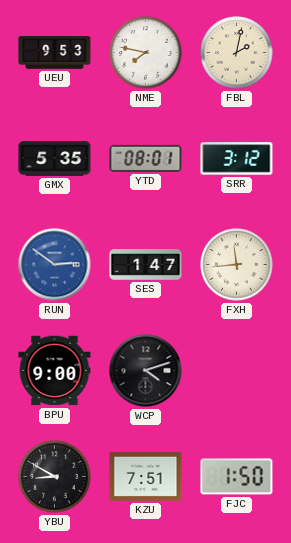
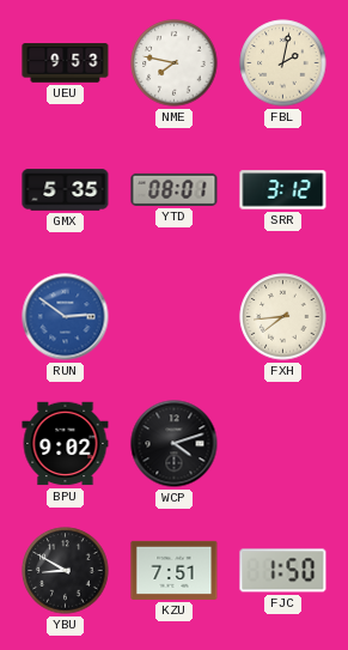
SES: 1:47 -> none (146, 265)
FXH: 11:44 -> 7:44 (283, 317)
BPU: 9:00 -> 9:02 (66, 444)
